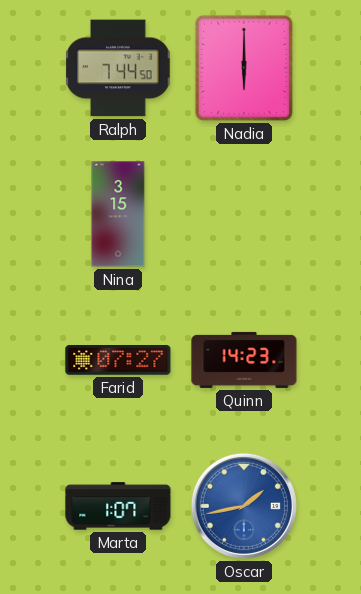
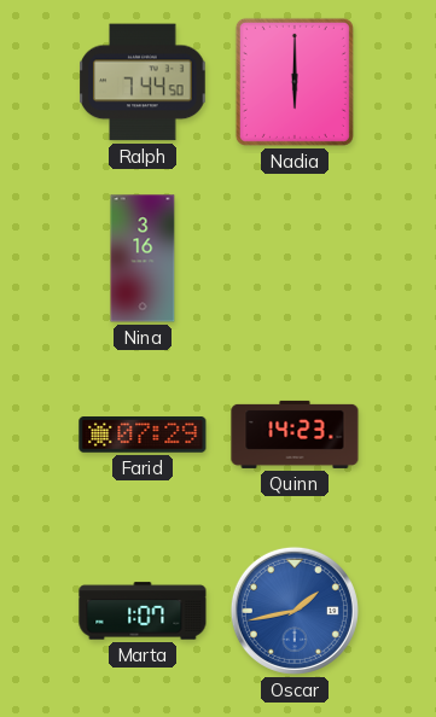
Nina: 3:15 -> 3:16 (143, 258)
Farid: 07:27 -> 07:29 (143, 436)
